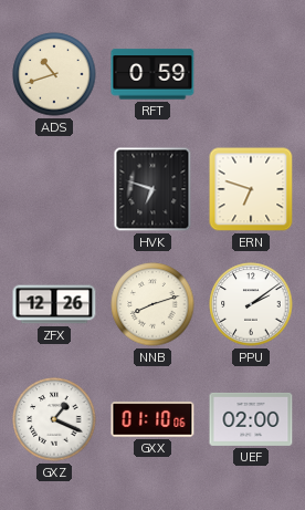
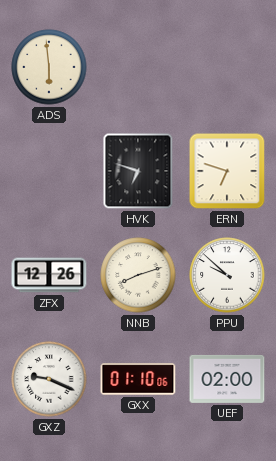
ADS: 10:42 -> 5:59 (49, 67)
RFT: 0:59 -> none (152, 74)
PPU: 2:09 -> 9:52 (227, 275)
GXZ: 1:19 -> 9:19 (49, 379)
